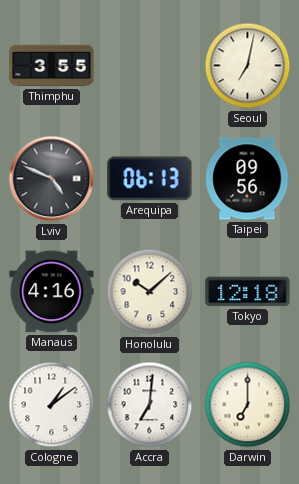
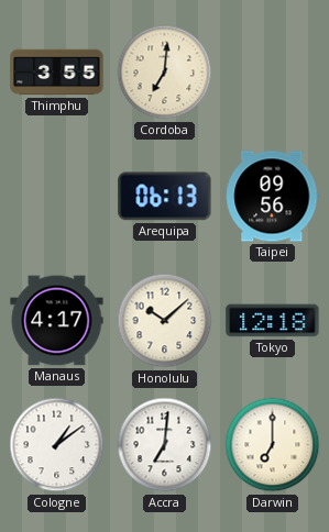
Cordoba: none -> 7:01 (165, 73)
Seoul: 7:02 -> none (248, 66)
Lviv: 4:49 -> none (52, 179)
Manaus: 4:16 -> 4:17 (57, 321)
